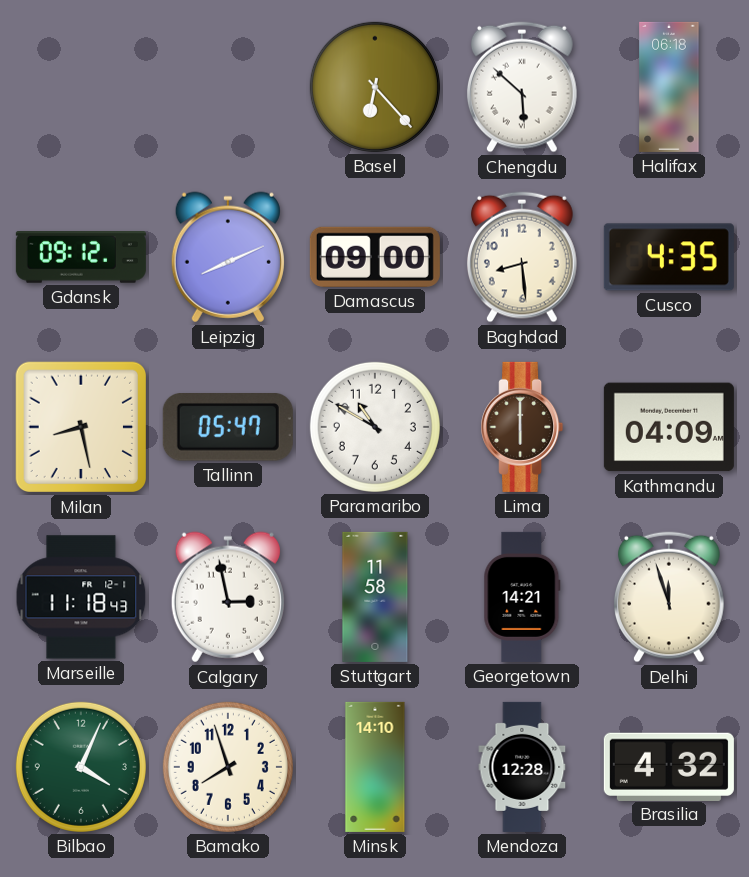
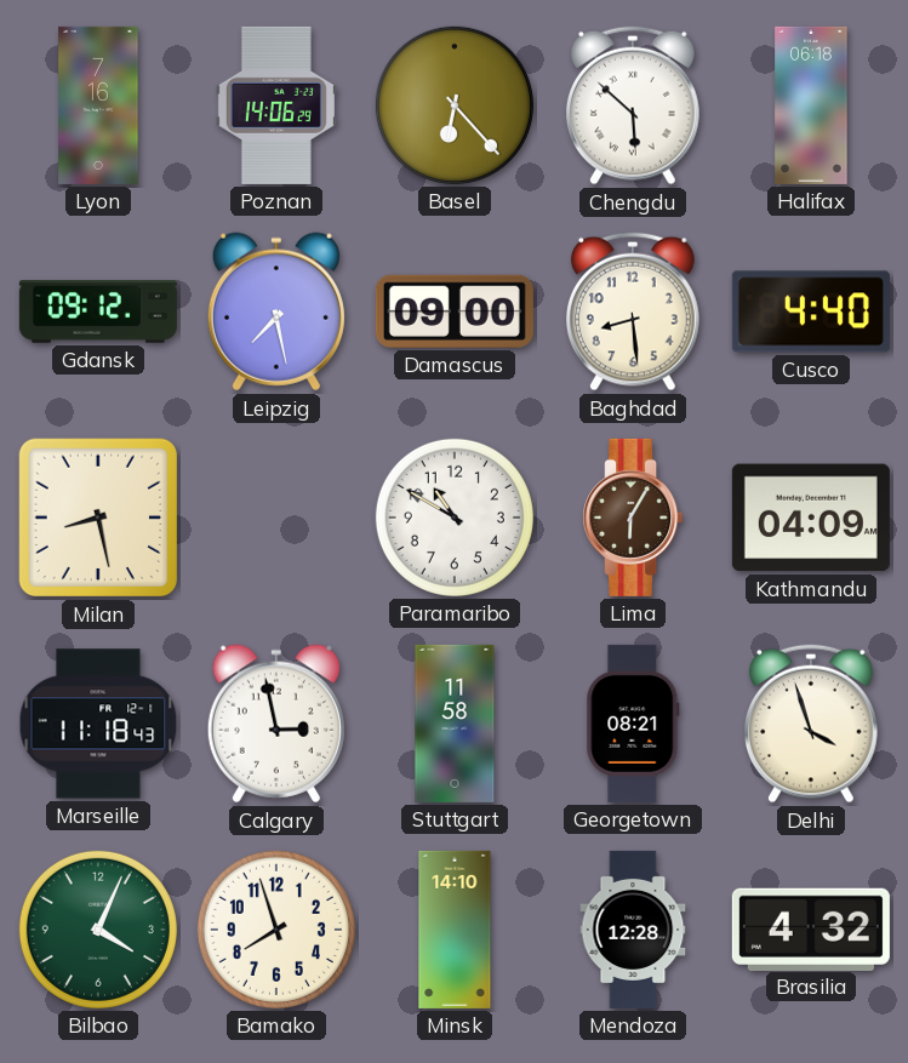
Lyon: none -> 7:16 (98, 105)
Poznan: none -> 14:06 (276, 105)
Leipzig: 8:11 -> 7:28 (276, 312)
Cusco: 4:35 -> 4:40 (811, 312)
Tallinn: 05:47 -> none (228, 428)
Lima: 6:00 -> 6:05 (633, 518)
Georgetown: 14:21 -> 08:21 (633, 724)
Delhi: 11:57 -> 3:57 (811, 724)
